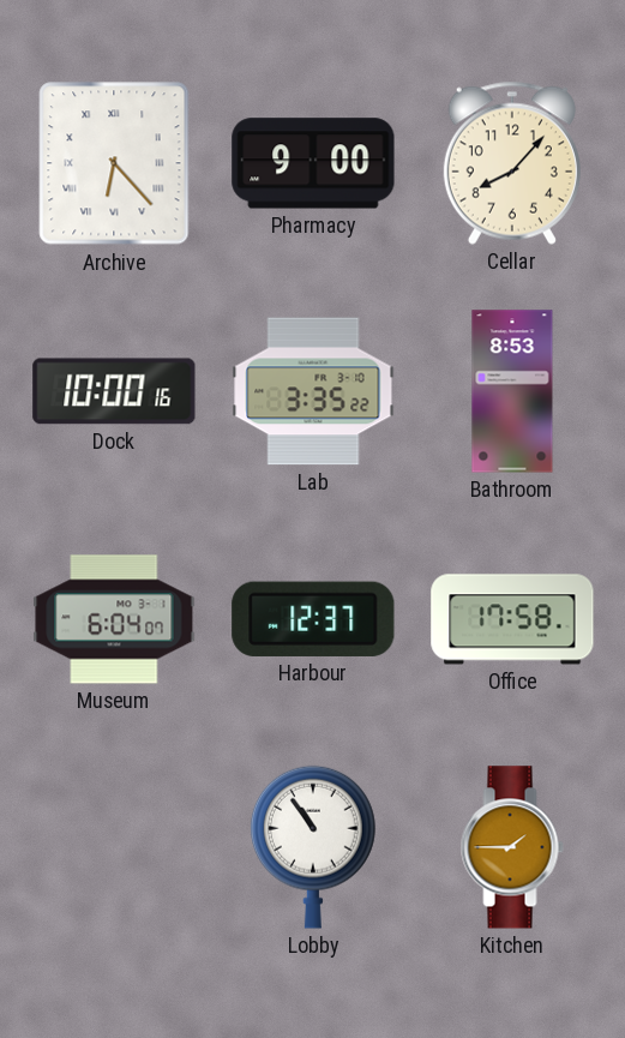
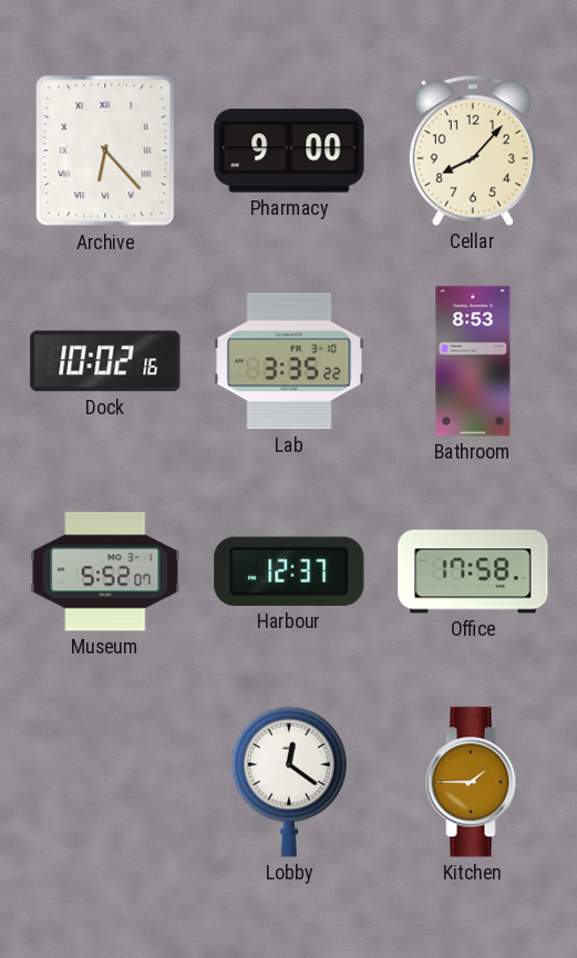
Dock: 10:00 -> 10:02 (105, 361)
Museum: 6:04 -> 5:52 (105, 571)
Lobby: 10:54 -> 12:21 (289, 782)
